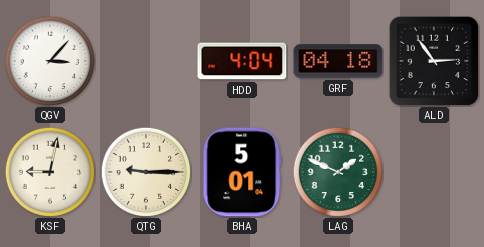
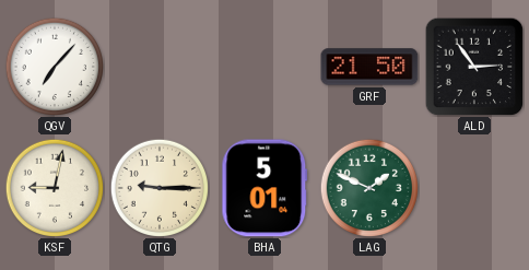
QGV: 3:07 -> 7:07 (55, 67)
HDD: 4:04 -> none (242, 61)
GRF: 04:18 -> 21:50 (369, 67)
